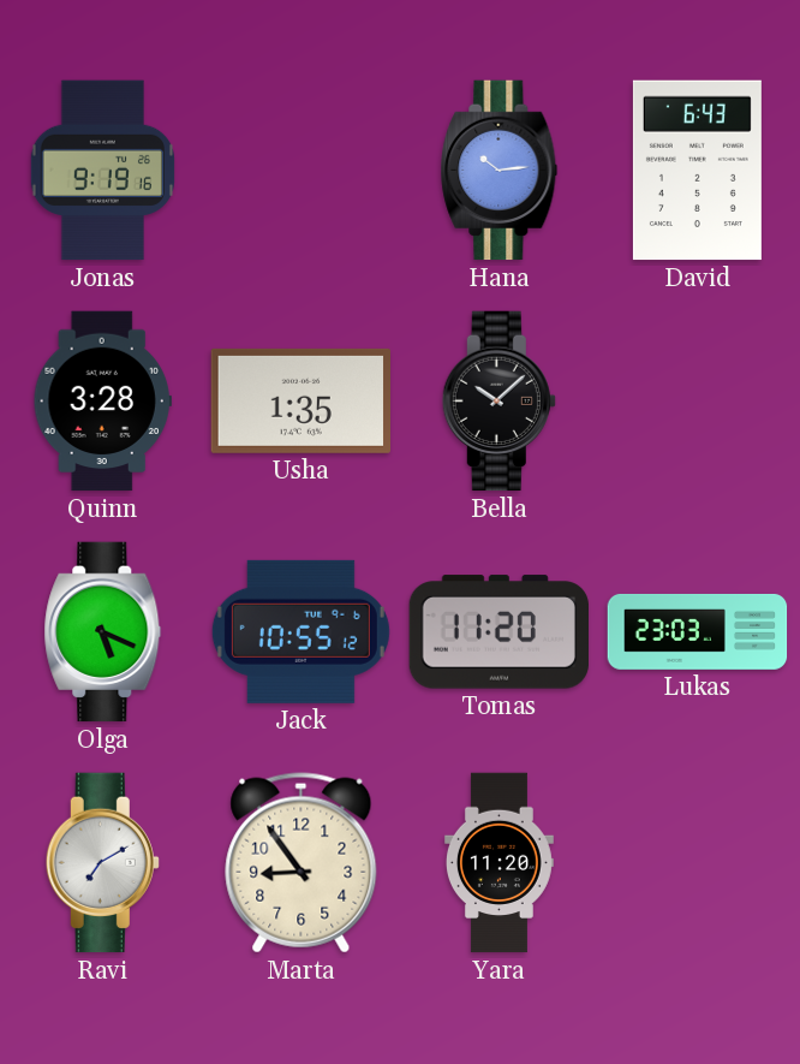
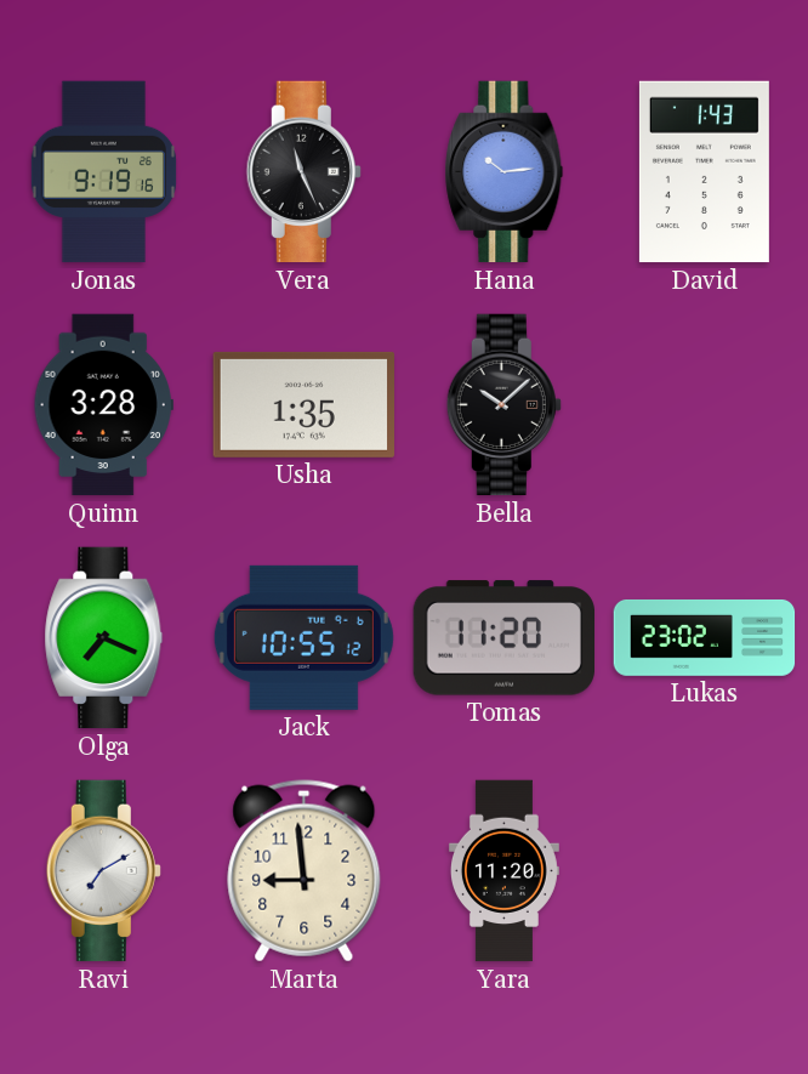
Vera: none -> 11:26 (303, 172)
David: 6:43 -> 1:43 (704, 172)
Olga: 5:19 -> 7:19 (104, 638)
Lukas: 23:03 -> 23:02 (705, 637)
Marta: 8:54 -> 8:59 (305, 871)
